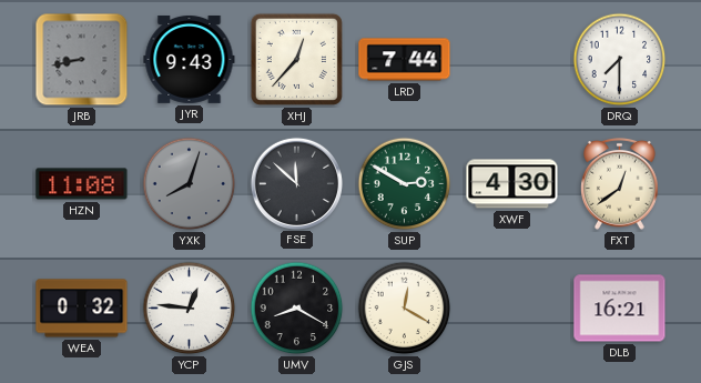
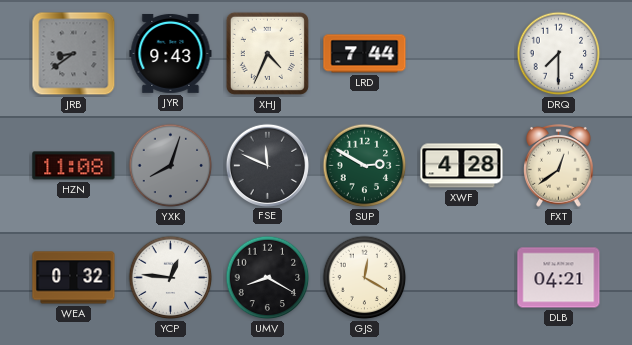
JRB: 8:43 -> 8:39 (74, 54)
XHJ: 12:37 -> 4:34 (267, 53)
FSE: 11:52 -> 11:49 (267, 165)
XWF: 4:30 -> 4:28 (462, 166)
DLB: 16:21 -> 04:21 (559, 278)
